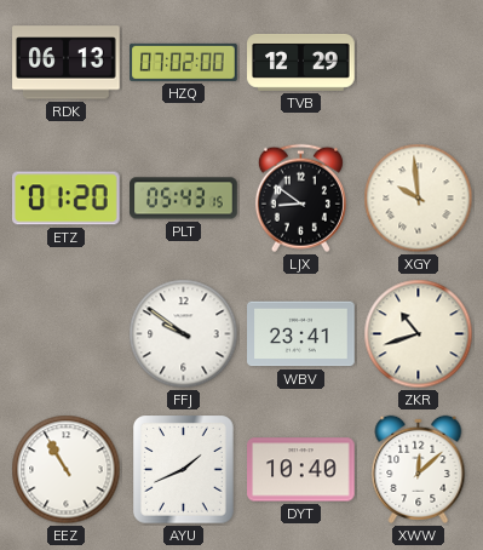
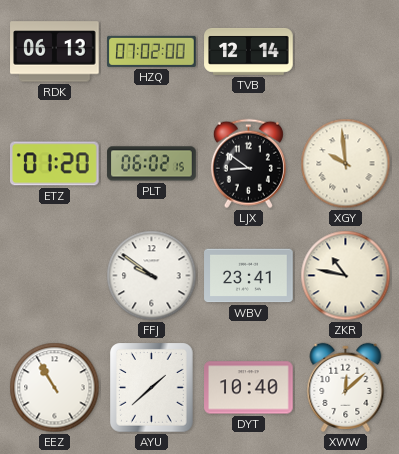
TVB: 12:29 -> 12:14 (249, 52)
PLT: 05:43 -> 06:02 (152, 164)
ZKR: 10:42 -> 10:47 (346, 276)
AYU: 1:41 -> 1:38 (152, 388)
